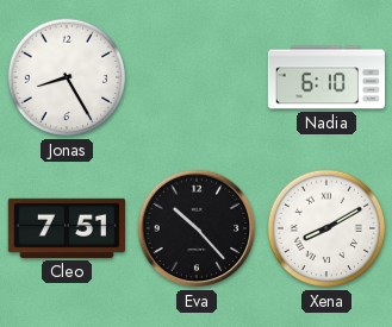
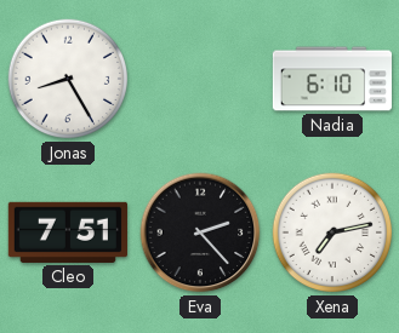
Eva: 10:23 -> 2:23 (200, 232)
Xena: 8:10 -> 7:13 (332, 232)
